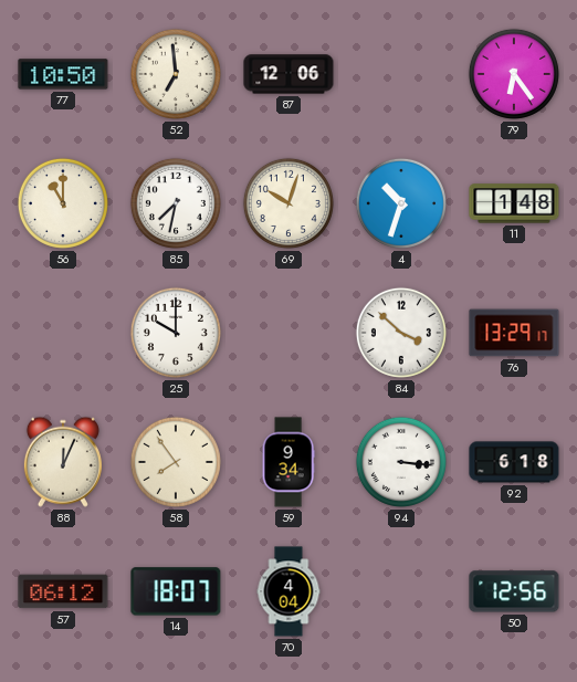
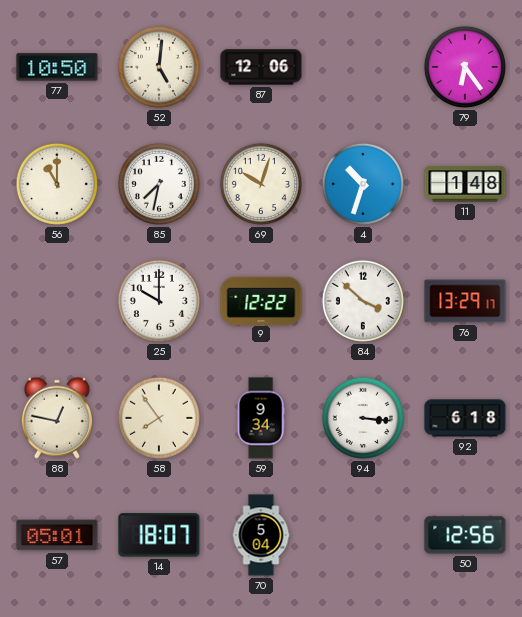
52: 6:59 -> 5:01 (159, 67)
9: none -> 12:22 (261, 300)
88: 12:04 -> 12:47 (57, 418)
57: 06:12 -> 05:01 (57, 535)
70: 4:04 -> 5:04 (261, 535)
